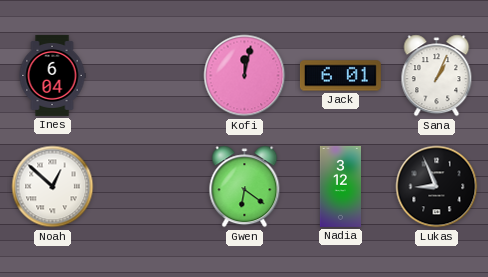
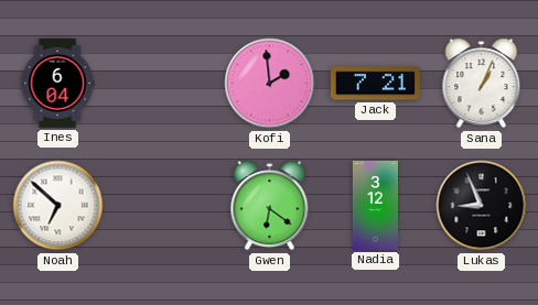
Kofi: 12:02 -> 1:59 (270, 84)
Jack: 6:01 -> 7:21 (375, 84)
Noah: 12:52 -> 6:52 (58, 206)
